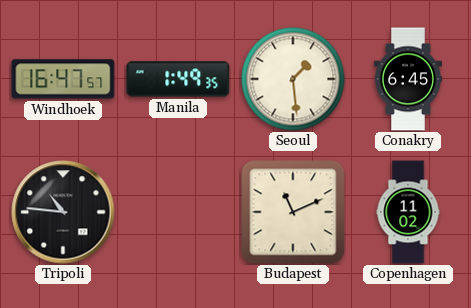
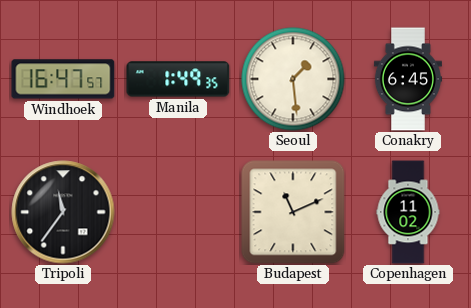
Tripoli: 10:46 -> 11:36 (63, 212)
